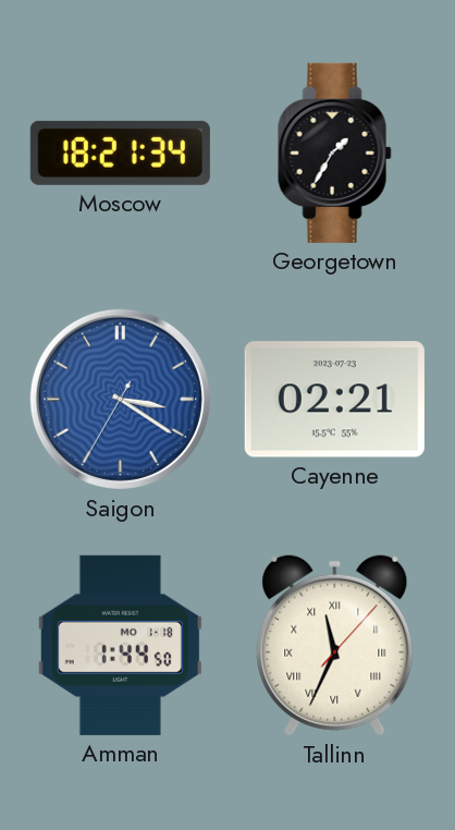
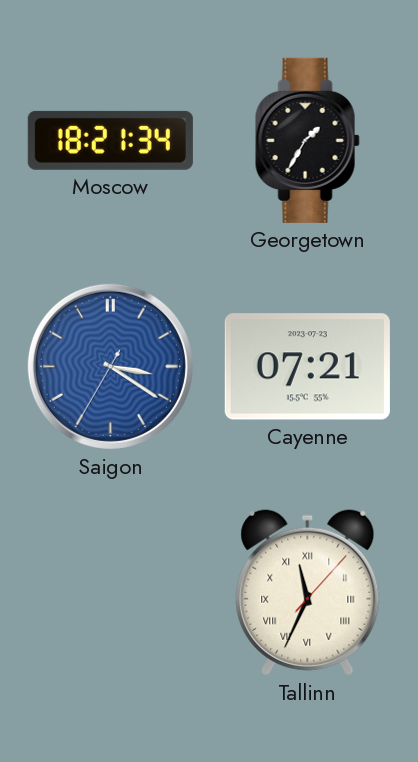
Cayenne: 02:21 -> 07:21 (307, 367)
Amman: 1:44 -> none (120, 645)
